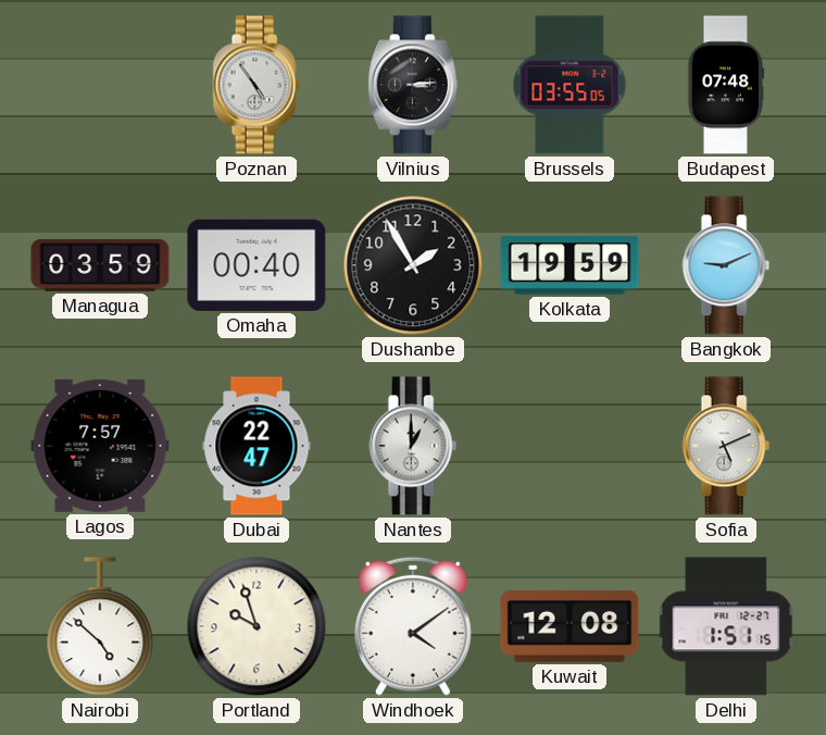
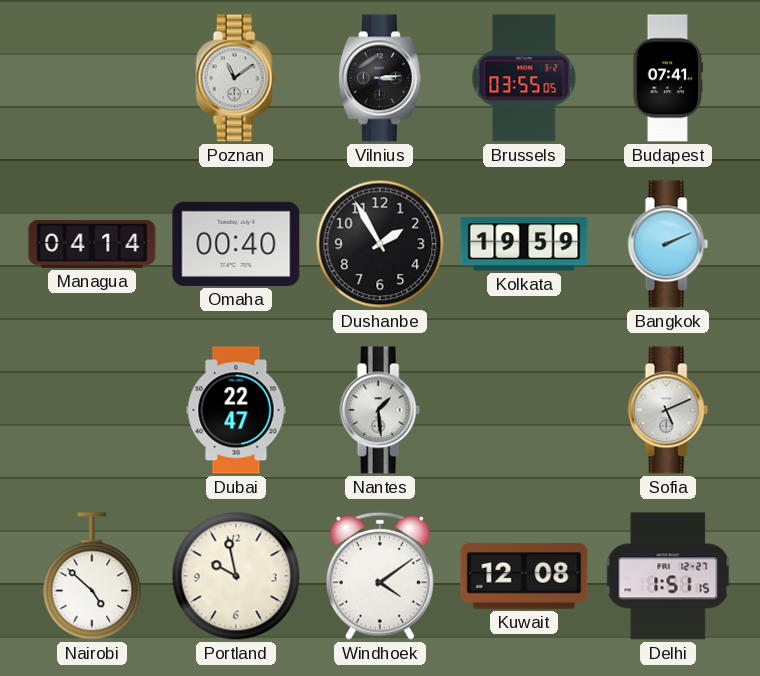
Poznan: 4:54 -> 11:09 (236, 78)
Budapest: 07:48 -> 07:41 (668, 78)
Managua: 03:59 -> 04:14 (92, 244)
Bangkok: 9:11 -> 2:11 (668, 244)
Lagos: 7:57 -> none (100, 446)
Nantes: 1:00 -> 1:29 (380, 410)
Portland: 9:57 -> 9:58 (236, 576)
